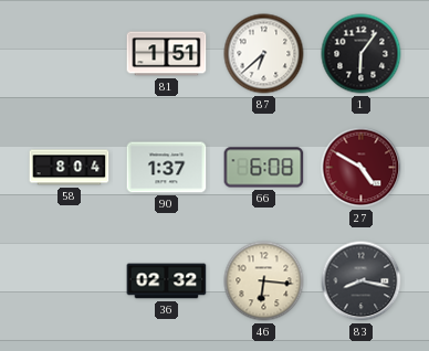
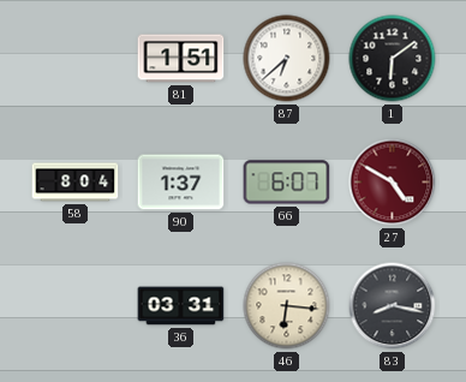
1: 6:06 -> 6:09 (393, 59)
66: 6:08 -> 6:07 (287, 183)
36: 02:32 -> 03:31 (181, 306)
